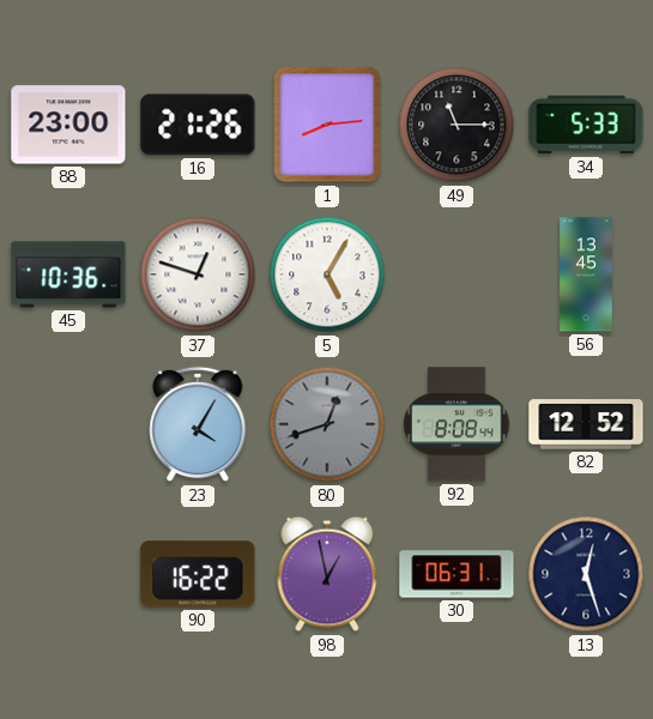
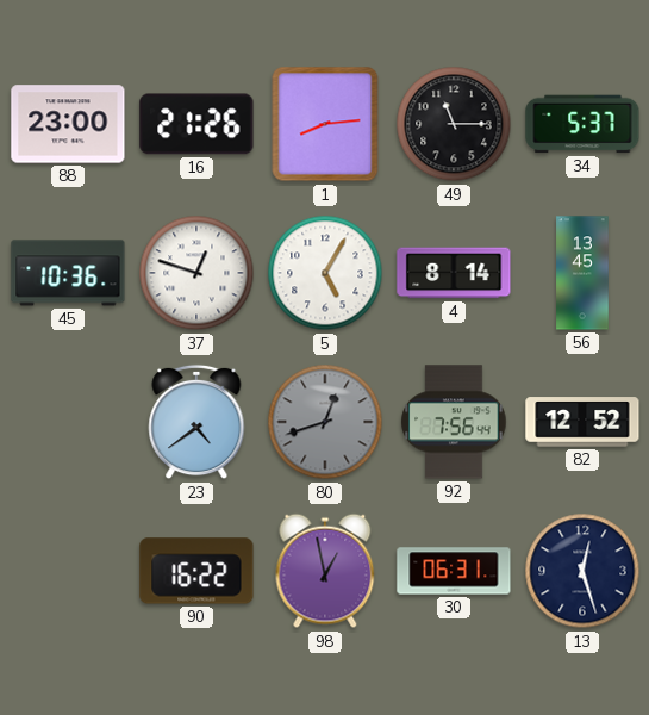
34: 5:33 -> 5:37 (582, 124)
4: none -> 8:14 (454, 273)
23: 4:05 -> 4:39 (196, 422)
92: 8:08 -> 7:56 (454, 422)
